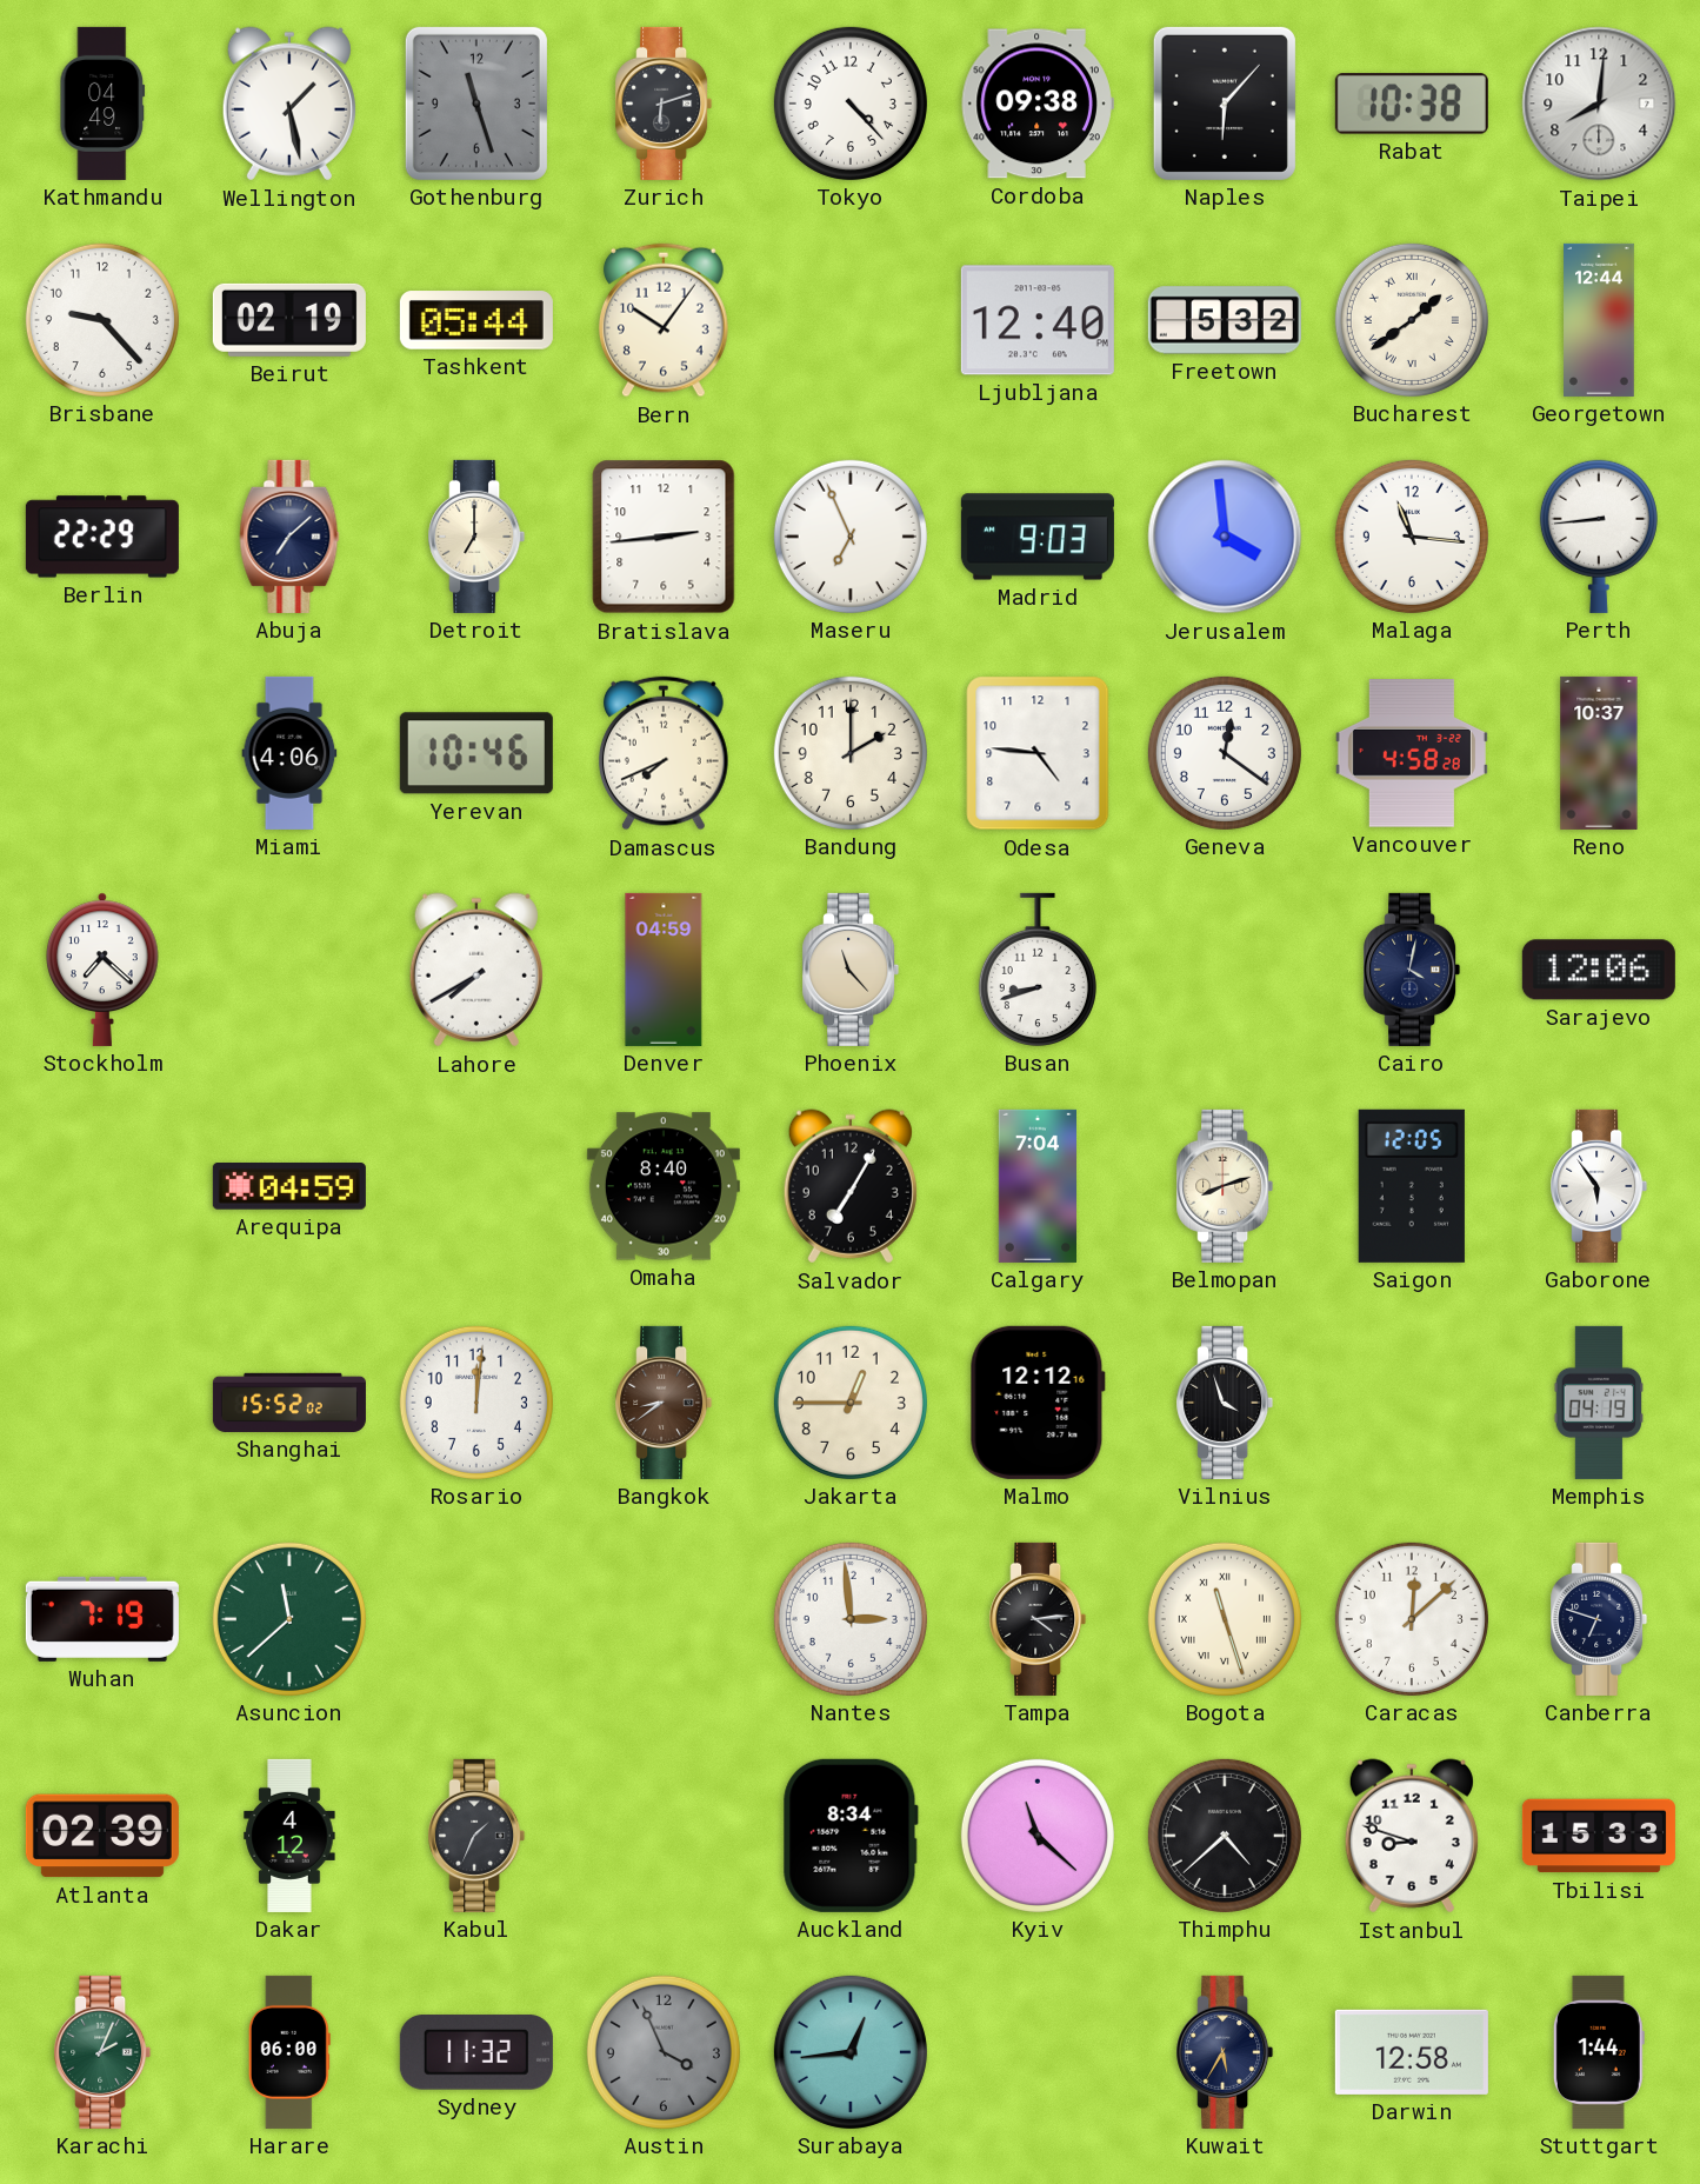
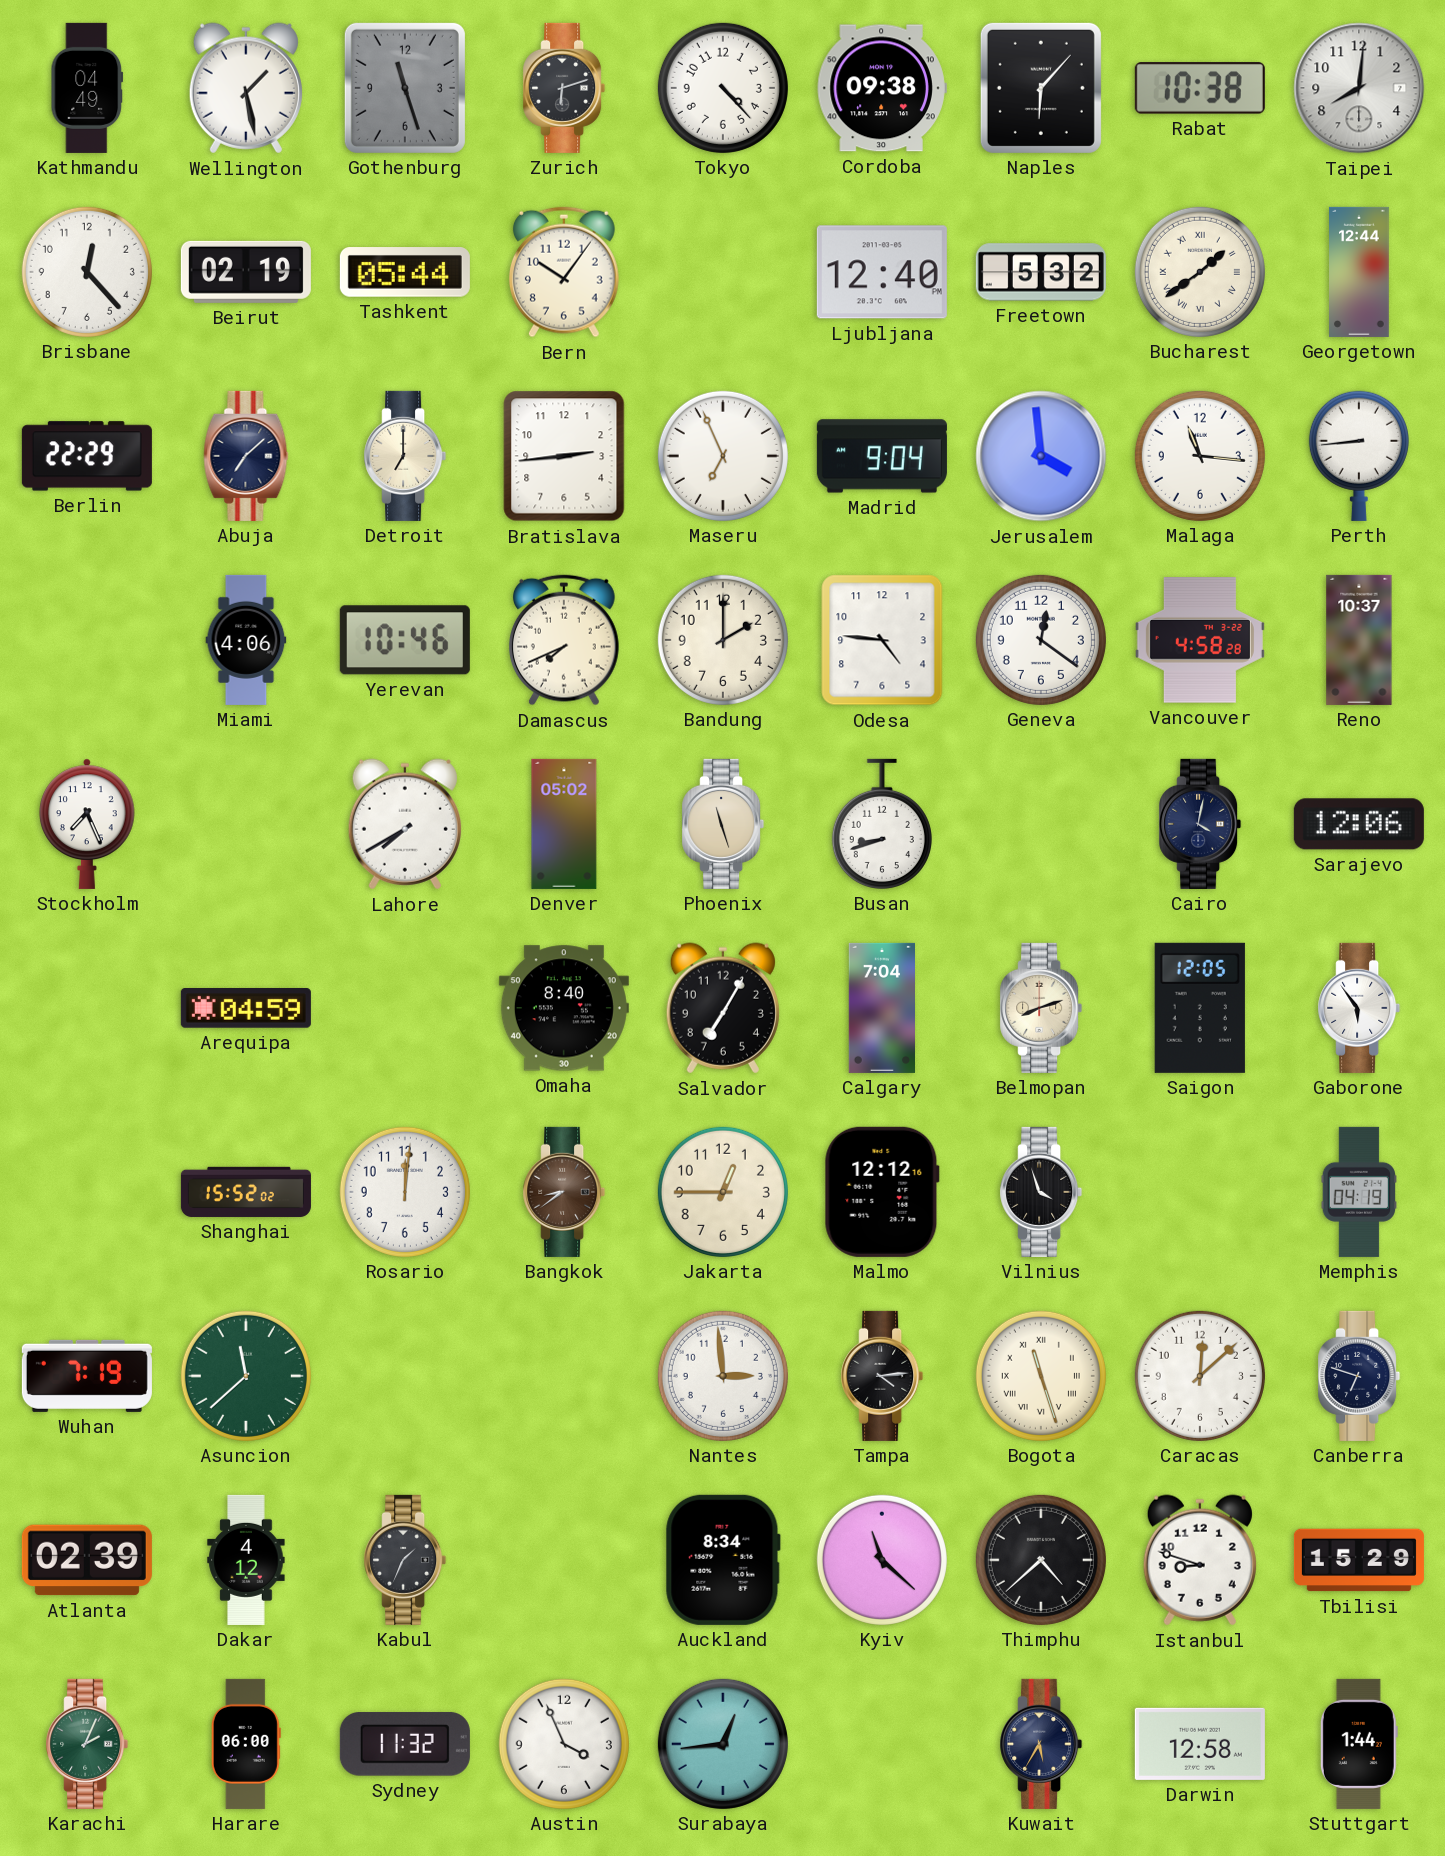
Brisbane: 9:23 -> 12:23 (87, 272)
Madrid: 9:03 -> 9:04 (882, 456)
Stockholm: 7:22 -> 7:26 (87, 824)
Denver: 04:59 -> 05:02 (564, 824)
Phoenix: 11:23 -> 11:27 (723, 824)
Tbilisi: 15:33 -> 15:29 (1359, 1560)
Austin dial: grey -> white (564, 1744)
